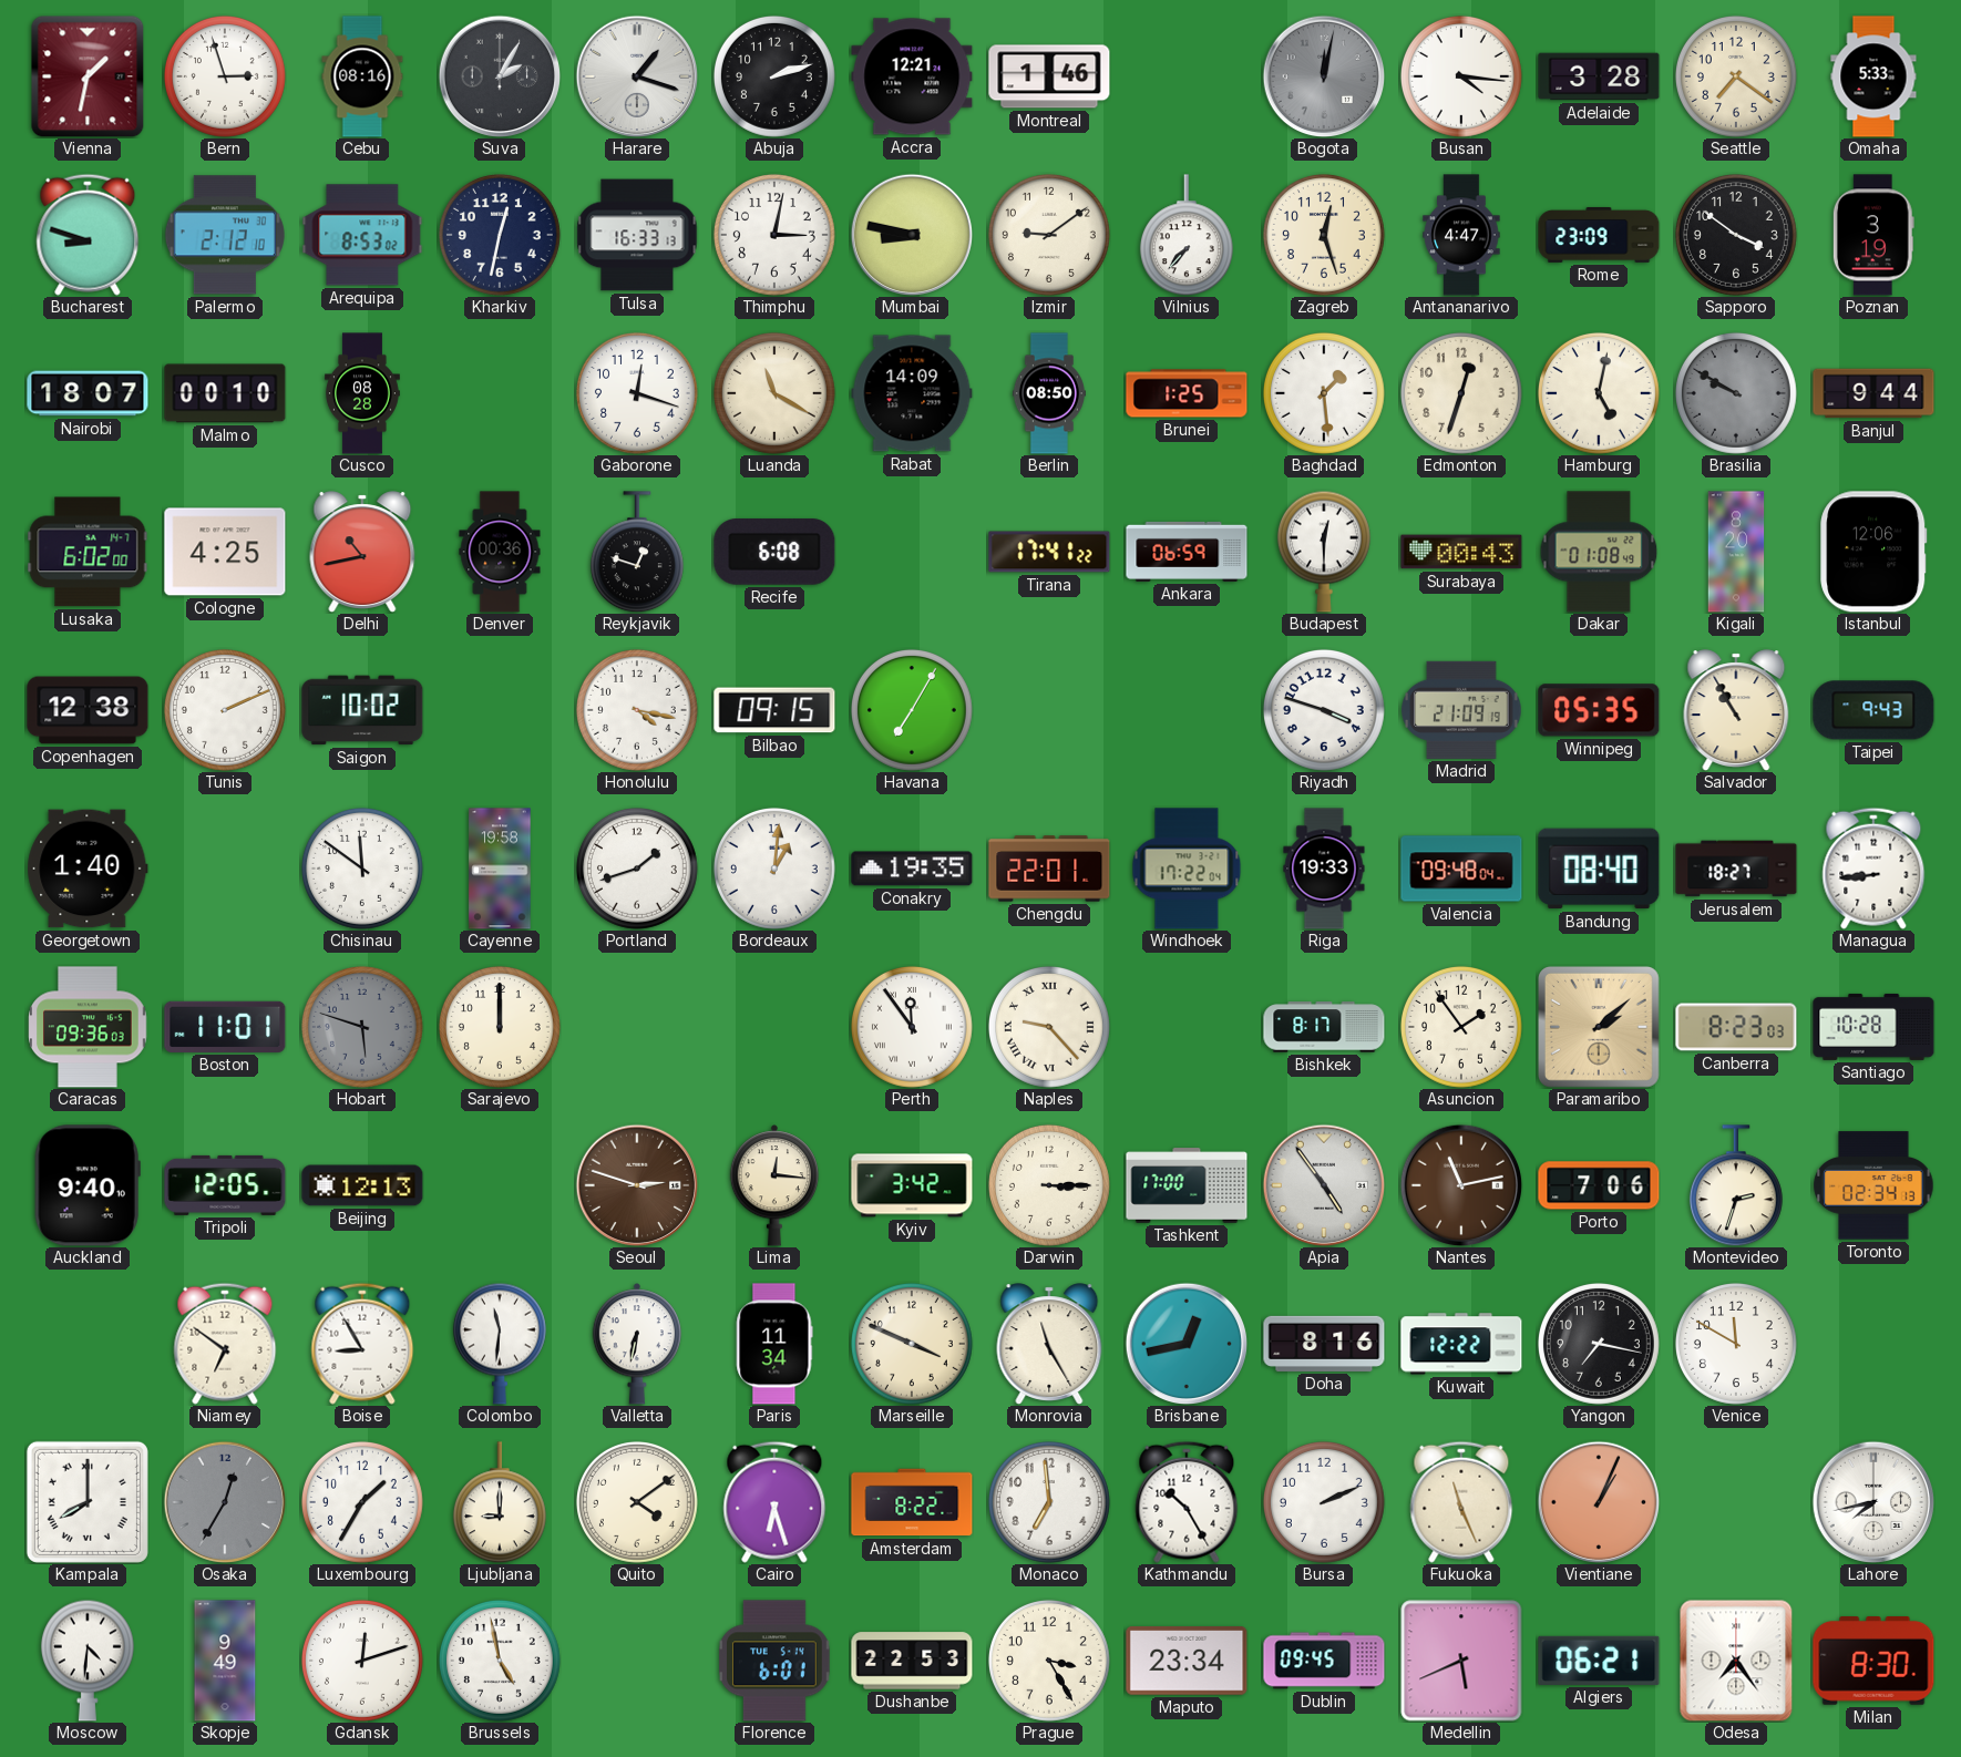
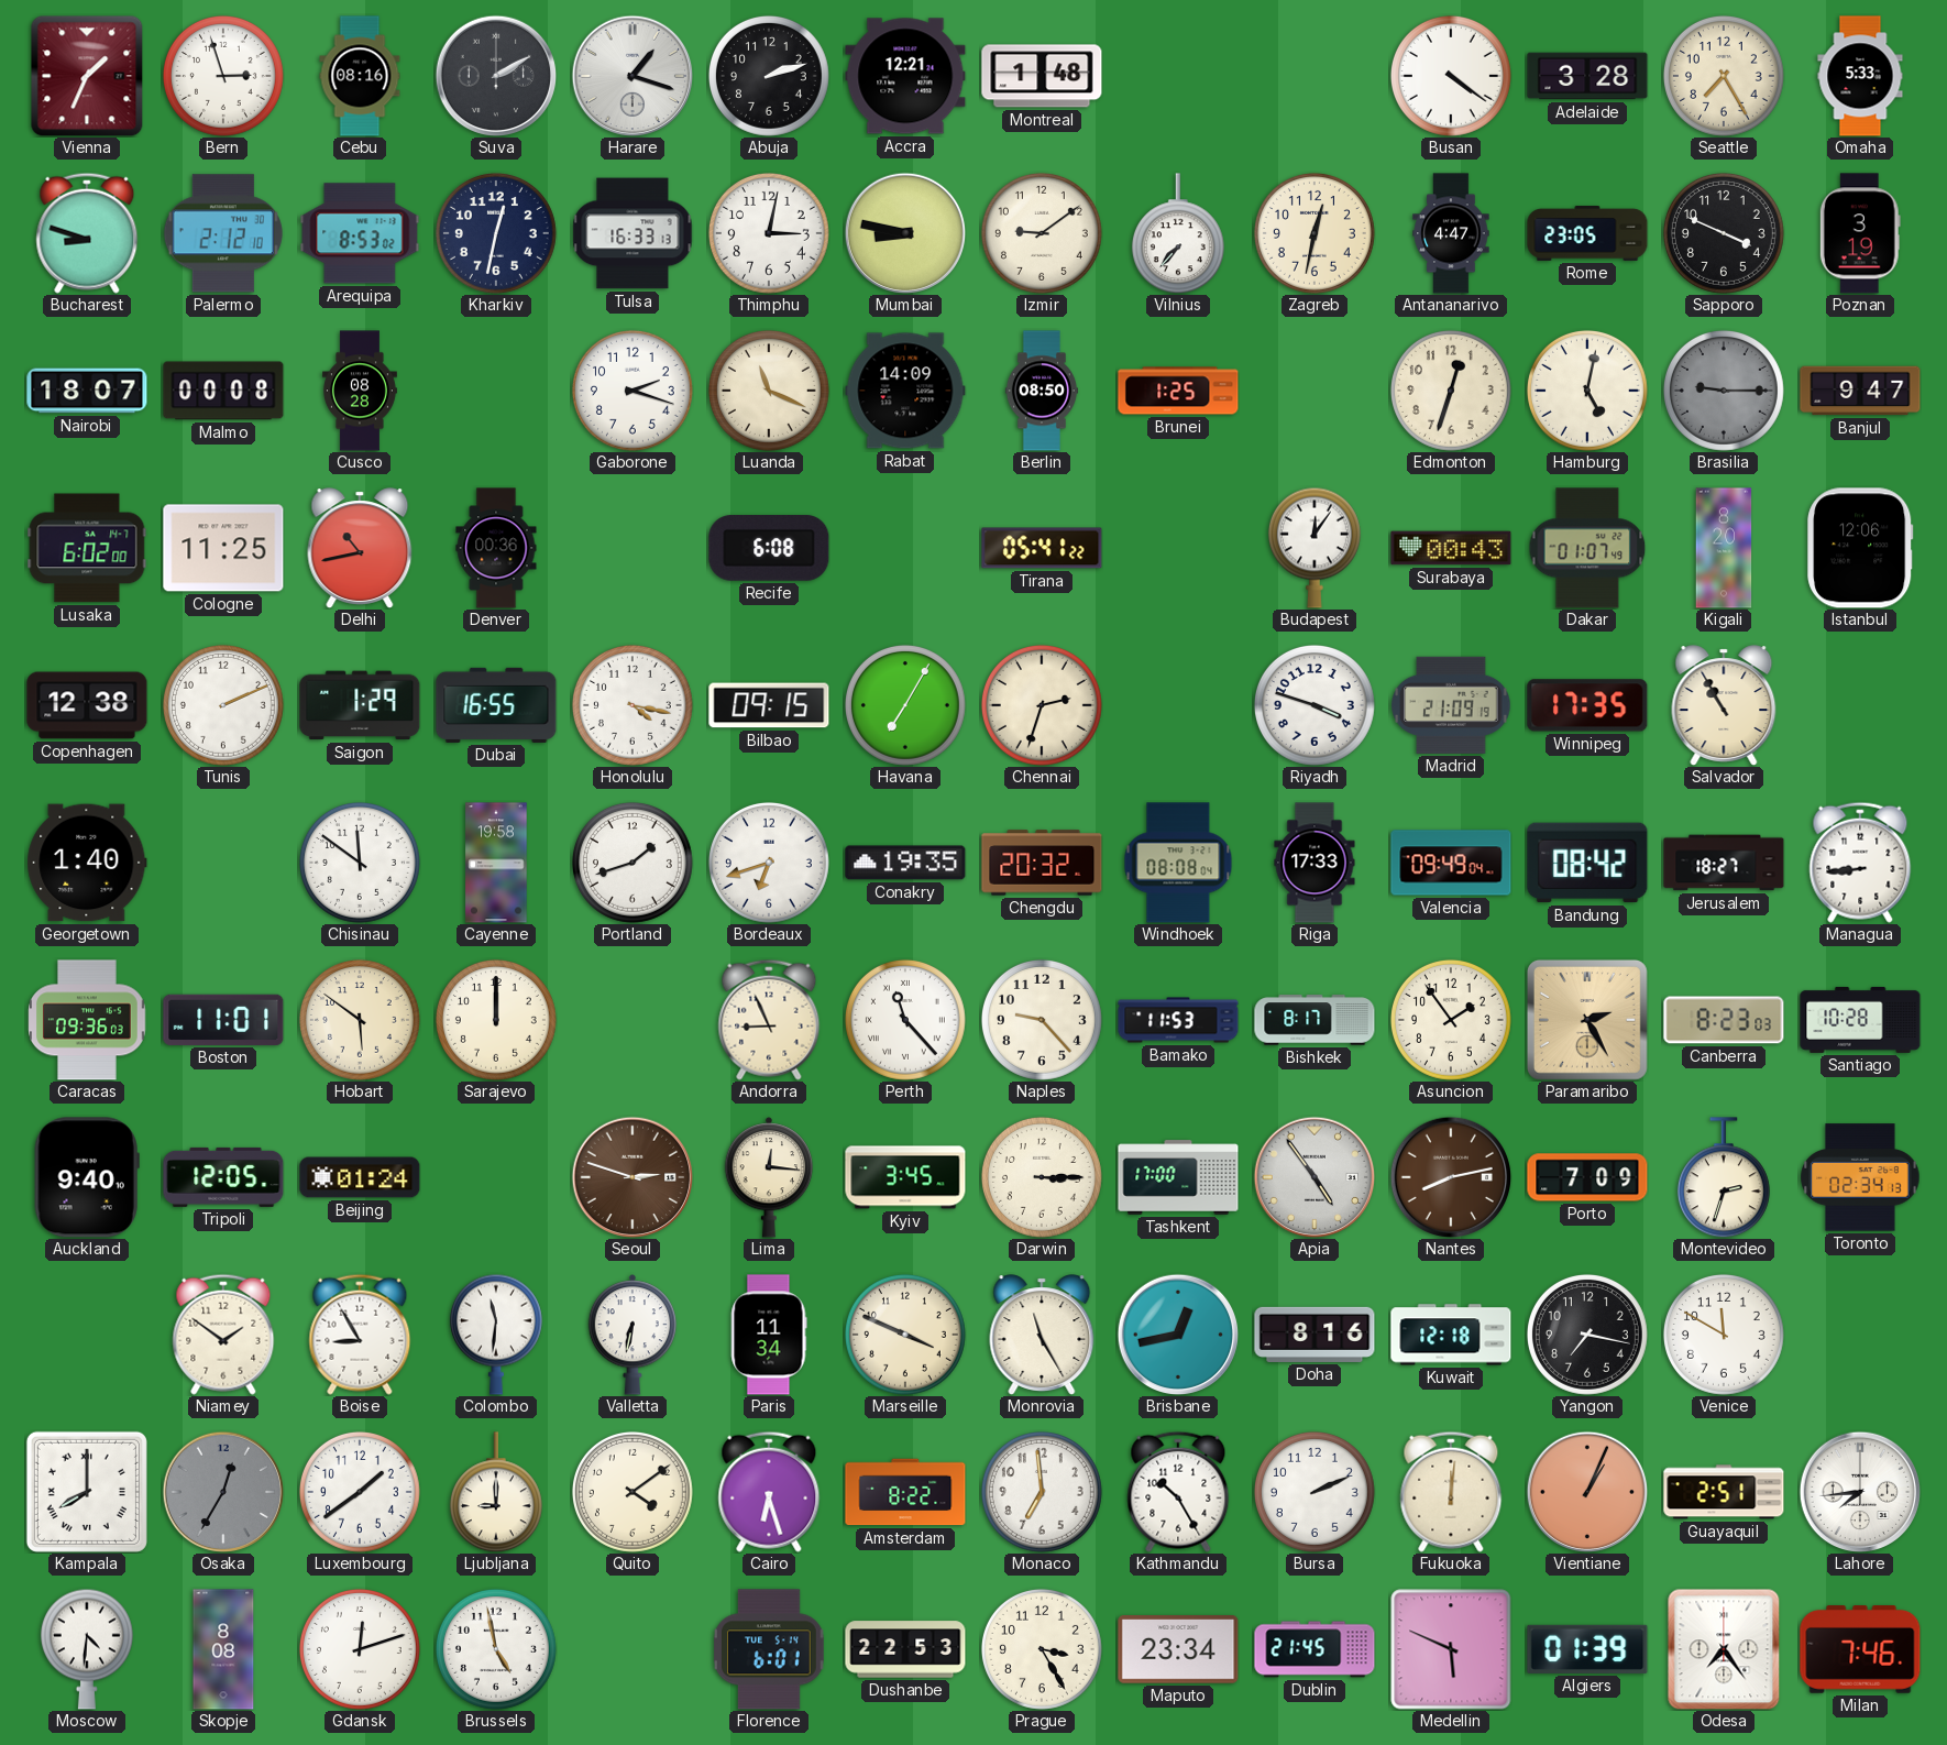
Vienna: 1:32 -> 1:34 (87, 76)
Suva: 2:05 -> 2:10 (496, 76)
Montreal: 1:46 -> 1:48 (1042, 76)
Bogota: 12:02 -> none (1324, 76)
Busan: 4:16 -> 4:21 (1451, 76)
Seattle: 7:21 -> 7:25 (1724, 76)
Zagreb: 12:27 -> 12:32 (1314, 233)
Rome: 23:09 -> 23:05 (1587, 233)
Sapporo: 3:51 -> 3:49 (1724, 233)
Malmo: 00:10 -> 00:08 (223, 391)
Gaborone: 12:18 -> 2:18 (632, 391)
Luanda: 11:20 -> 11:19 (769, 391)
Baghdad: 1:29 -> none (1324, 393)
Brasilia: 9:50 -> 9:15 (1724, 391)
Banjul: 9:44 -> 9:47 (1860, 391)
Cologne: 4:25 -> 11:25 (223, 548)
Reykjavik: 12:48 -> none (637, 552)
Tirana: 17:41 -> 05:41 (1042, 548)
Ankara: 06:59 -> none (1187, 552)
Budapest: 12:30 -> 12:06 (1314, 548)
Dakar: 01:08 -> 01:07 (1587, 548)
Saigon: 10:02 -> 1:29 (360, 705)
Dubai: none -> 16:55 (496, 705)
Chennai: none -> 2:33 (1042, 705)
Winnipeg: 05:35 -> 17:35 (1587, 705)
Taipei: 9:43 -> none (1873, 710)
Bordeaux: 1:01 -> 6:42 (769, 863)
Chengdu: 22:01 -> 20:32 (1042, 863)
Windhoek: 17:22 -> 08:08 (1178, 863)
Riga: 19:33 -> 17:33 (1314, 863)
Valencia: 09:48 -> 09:49 (1451, 863)
Bandung: 08:40 -> 08:42 (1587, 863)
Hobart: 5:48 -> 5:51 (360, 1020)
Hobart dial: grey -> cream (360, 1020)
Andorra: none -> 8:56 (769, 1020)
Perth: 11:54 -> 11:23 (905, 1020)
Naples numerals: Roman -> Arabic (1042, 1020)
Bamako: none -> 11:53 (1178, 1020)
Paramaribo: 2:08 -> 2:25 (1587, 1020)
Beijing: 12:13 -> 01:24 (360, 1177)
Kyiv: 3:42 -> 3:45 (905, 1177)
Nantes: 11:13 -> 8:13 (1451, 1177)
Porto: 7:06 -> 7:09 (1587, 1177)
Niamey: 6:51 -> 1:51 (223, 1335)
Kuwait: 12:22 -> 12:18 (1451, 1335)
Luxembourg: 1:35 -> 1:39 (360, 1492)
Fukuoka: 11:26 -> 12:01 (1451, 1492)
Guayaquil: none -> 2:51 (1724, 1492)
Lahore: 7:43 -> 7:44 (1860, 1492)
Skopje: 9:49 -> 8:08 (223, 1649)
Dublin: 09:45 -> 21:45 (1314, 1649)
Medellin: 5:41 -> 5:49 (1451, 1649)
Algiers: 06:21 -> 01:39 (1587, 1649)
Milan: 8:30 -> 7:46 (1860, 1650)
